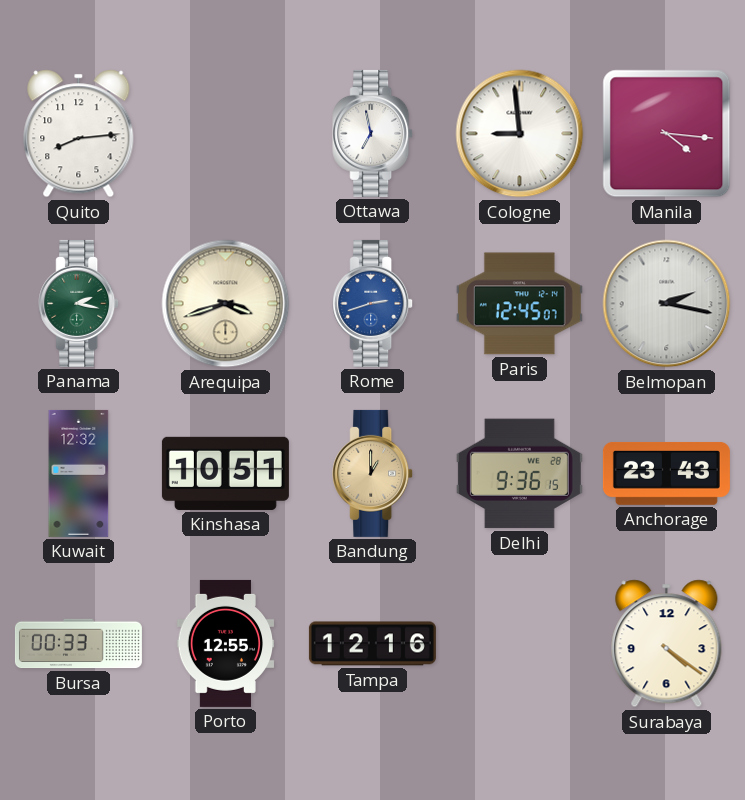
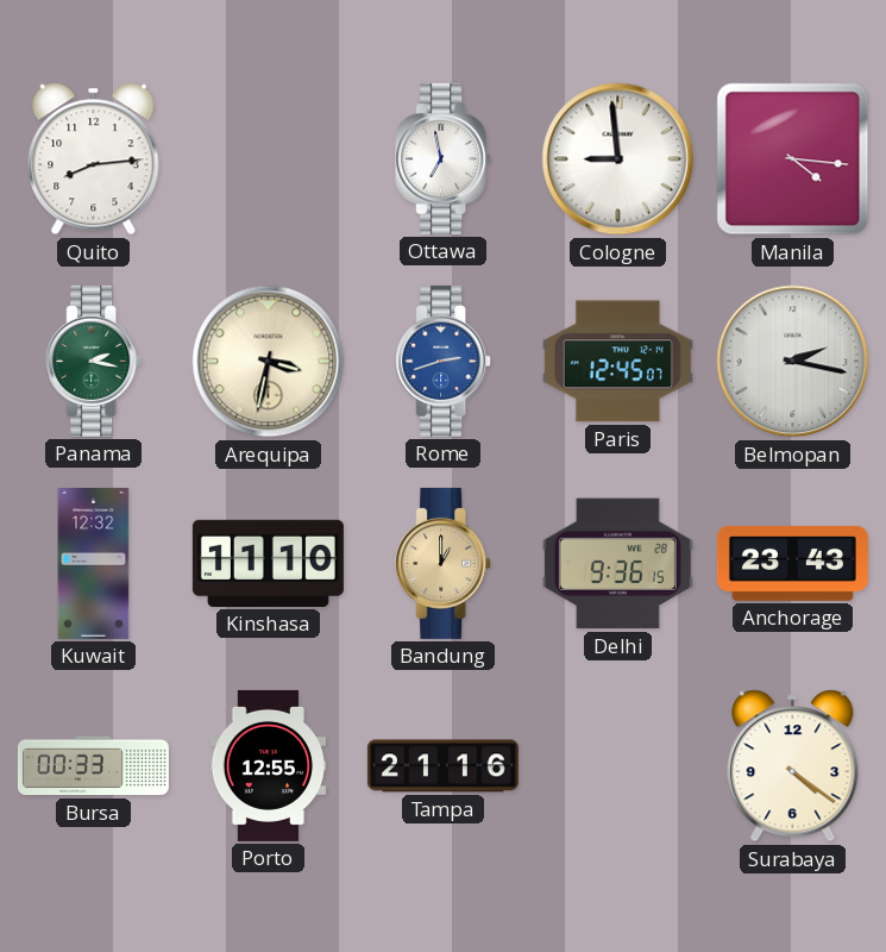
Arequipa: 3:42 -> 3:32 (269, 362)
Kinshasa: 10:51 -> 11:10 (268, 563)
Tampa: 12:16 -> 21:16 (442, 766)
